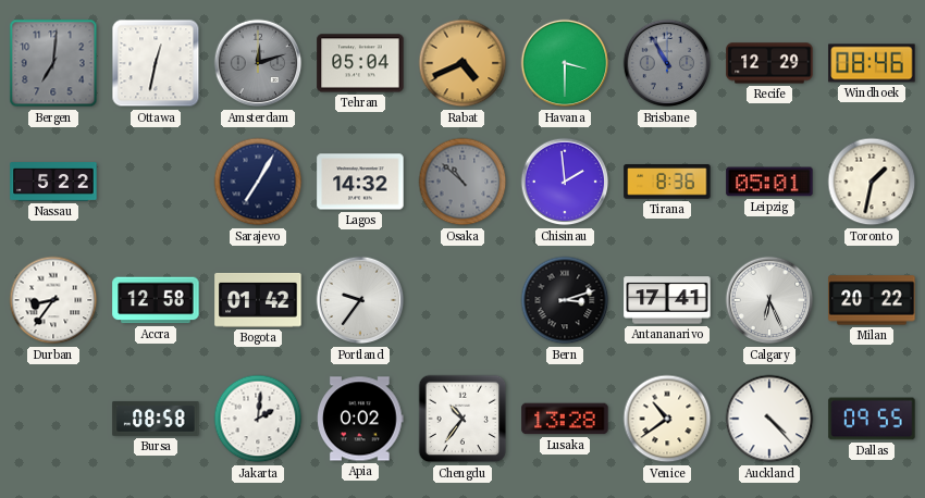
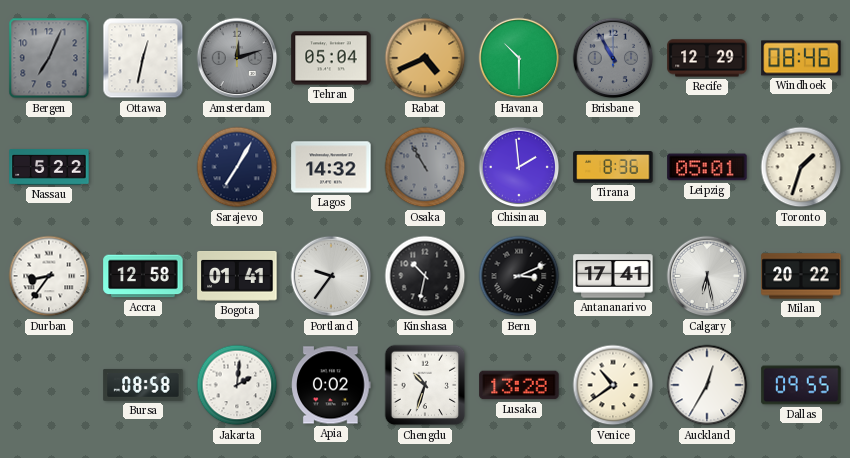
Bergen: 7:01 -> 7:04 (49, 58)
Havana: 3:30 -> 10:30 (519, 58)
Osaka: 10:52 -> 10:55 (425, 167)
Toronto: 1:32 -> 1:33 (801, 167)
Bogota: 01:42 -> 01:41 (237, 276)
Kinshasa: none -> 10:32 (425, 276)
Bern: 3:12 -> 3:11 (519, 276)
Calgary: 6:26 -> 6:28 (707, 276)
Chengdu: 10:36 -> 10:33 (425, 385)
Auckland: 4:23 -> 12:35 (707, 385)
